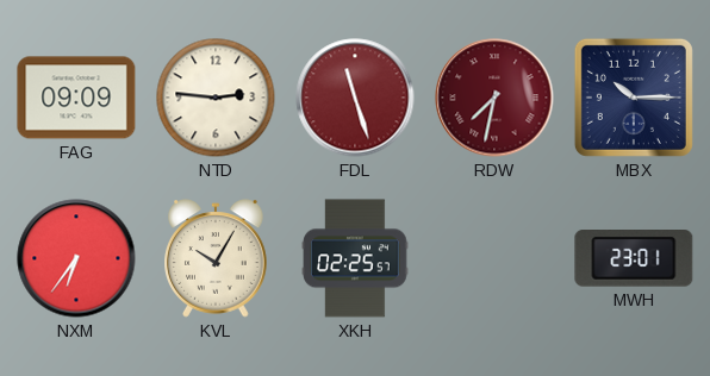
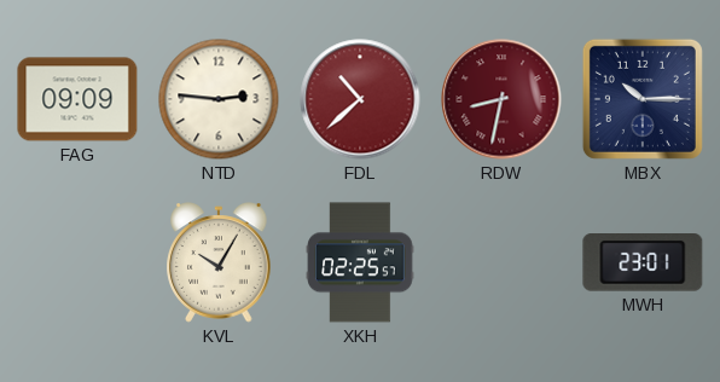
FDL: 11:27 -> 10:38 (360, 99)
RDW: 7:32 -> 8:32 (501, 99)
NXM: 6:36 -> none (76, 258)
